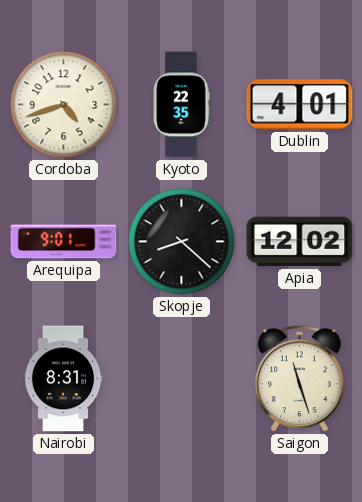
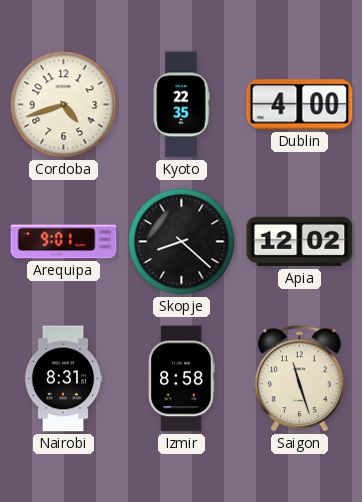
Dublin: 4:01 -> 4:00 (300, 105)
Izmir: none -> 8:58 (181, 379)
